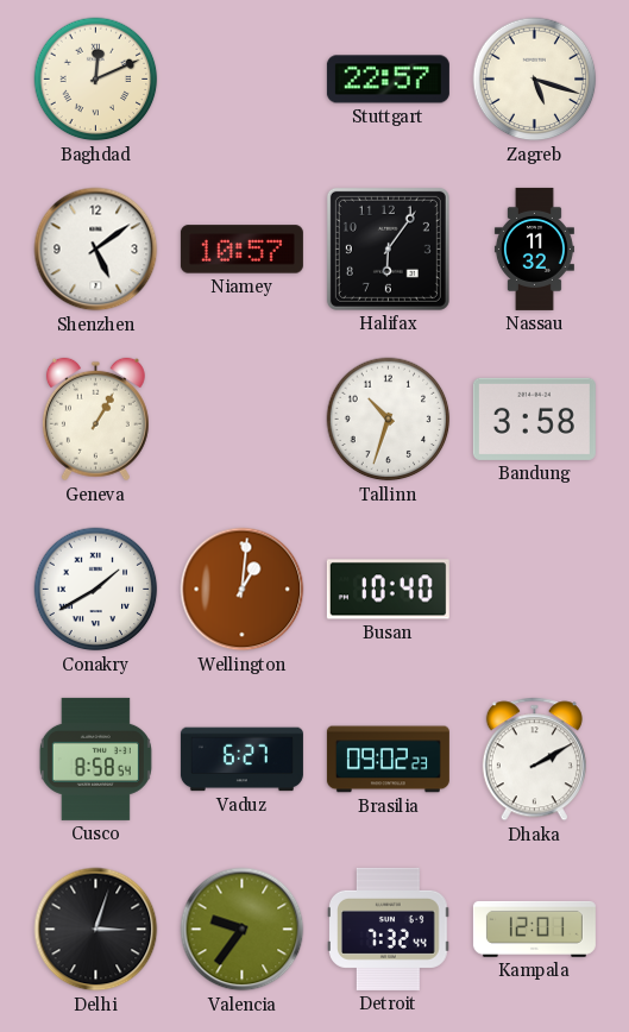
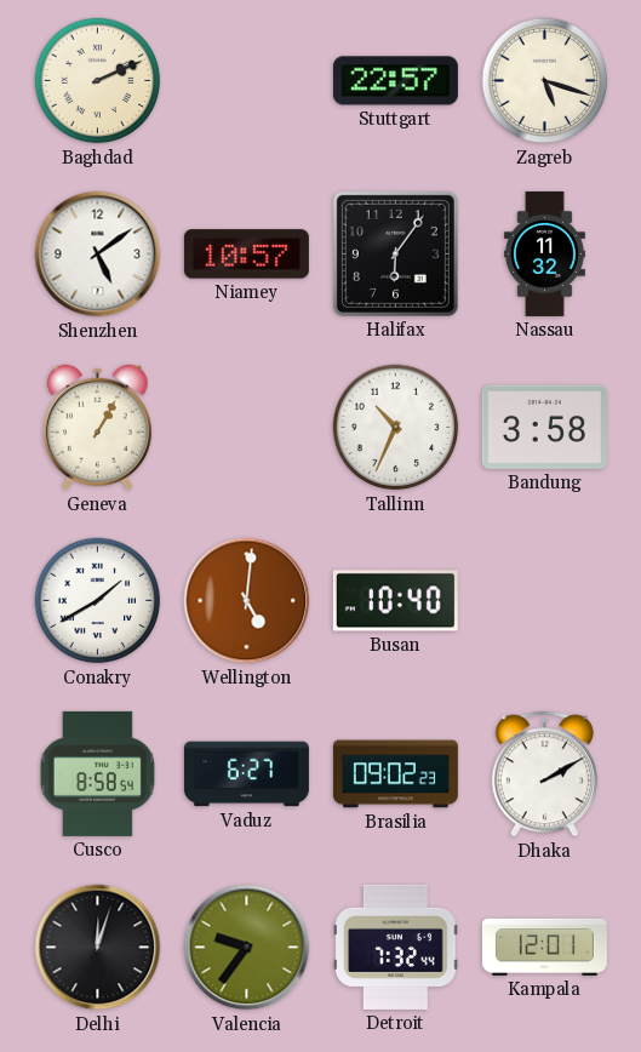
Baghdad: 12:11 -> 2:11 (98, 81)
Tallinn: 10:33 -> 10:34 (396, 428)
Wellington: 1:01 -> 5:01 (247, 601)
Delhi: 3:03 -> 12:03 (98, 948)
